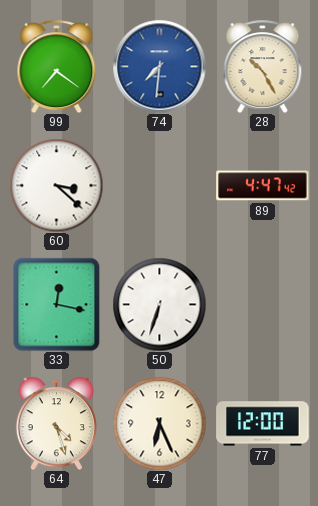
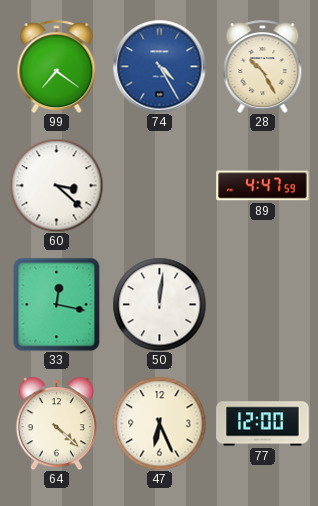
74: 7:31 -> 4:25 (159, 66)
89: 4:47:42 -> 4:47:59 (263, 186)
50: 6:33 -> 12:01 (159, 304)
64: 4:27 -> 4:22 (56, 423)
